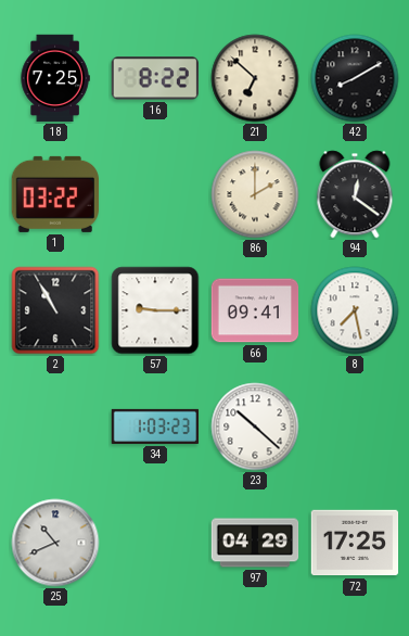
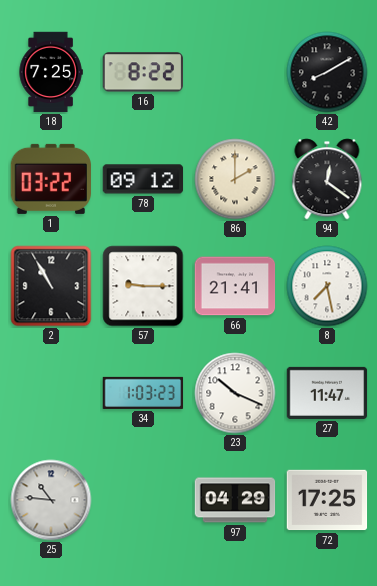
21: 6:52 -> none (255, 78)
78: none -> 09:12 (143, 179)
66: 09:41 -> 21:41 (235, 286)
23: 10:22 -> 10:19 (235, 393)
27: none -> 11:47 (327, 393)
25: 10:41 -> 10:46 (51, 500)
